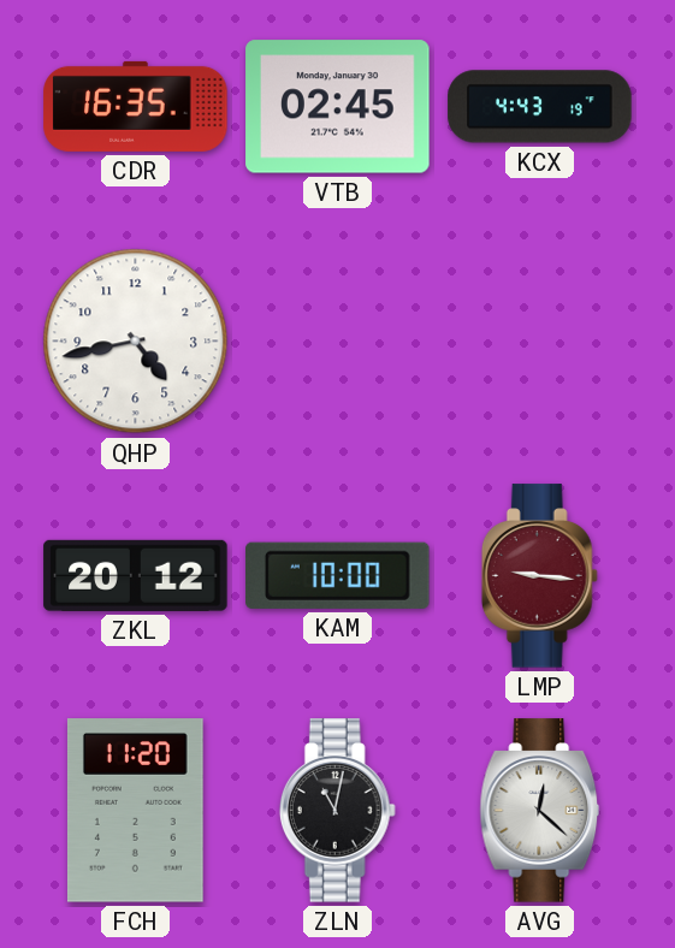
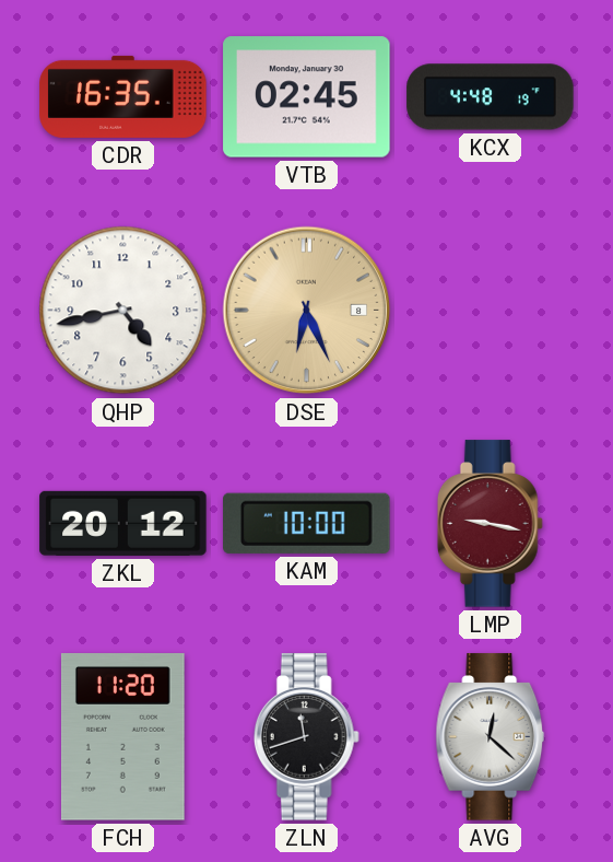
KCX: 4:43 -> 4:48 (491, 97)
DSE: none -> 6:26 (307, 311)
LMP: 9:16 -> 9:17 (490, 524)
ZLN: 11:02 -> 11:42 (306, 737)
